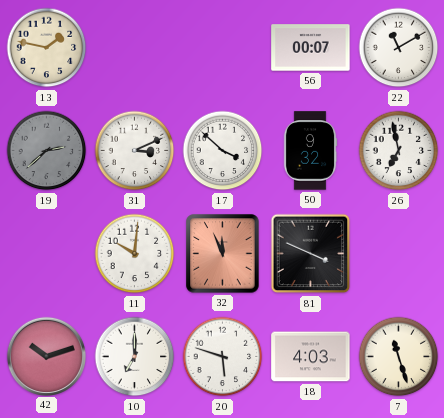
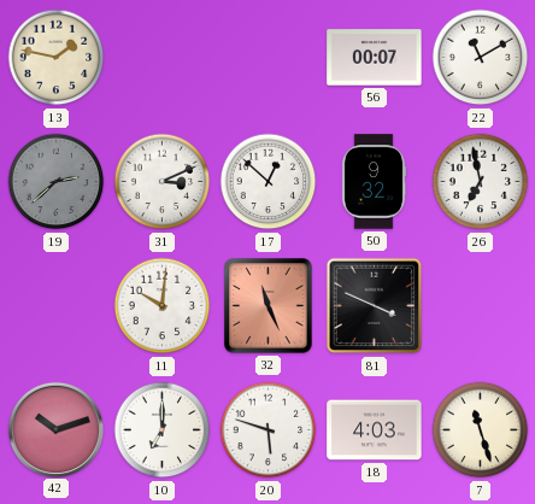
17: 3:52 -> 12:52 (269, 182)
32: 11:56 -> 11:26 (269, 306)
